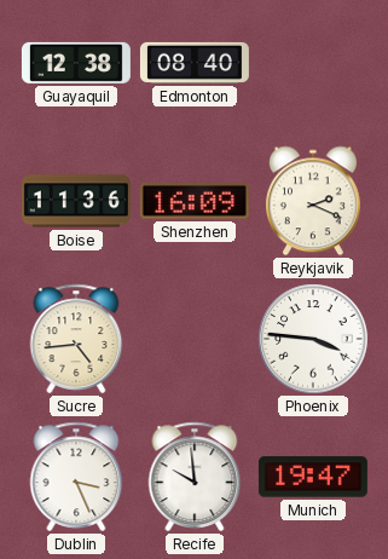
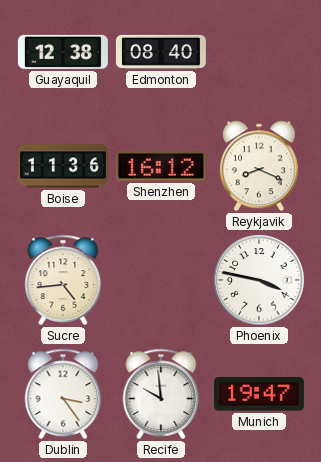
Shenzhen: 16:09 -> 16:12 (161, 167)
Reykjavik: 2:19 -> 8:19 (259, 166)
Phoenix: 3:46 -> 3:47 (259, 280)
Dublin: 3:26 -> 3:24 (63, 394)
